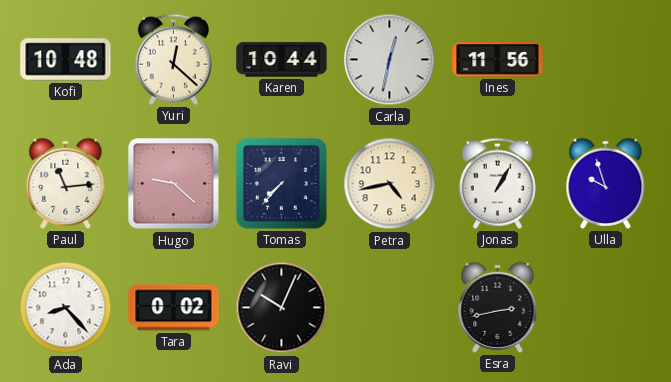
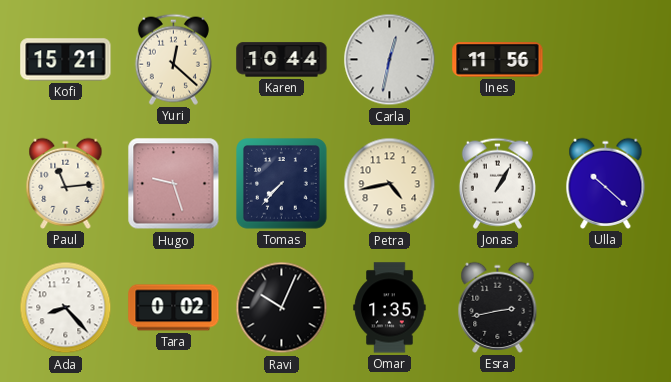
Kofi: 10:48 -> 15:21 (66, 60)
Hugo: 9:22 -> 9:27 (174, 184)
Ulla: 9:57 -> 10:22 (606, 183)
Omar: none -> 1:35 (390, 308)
